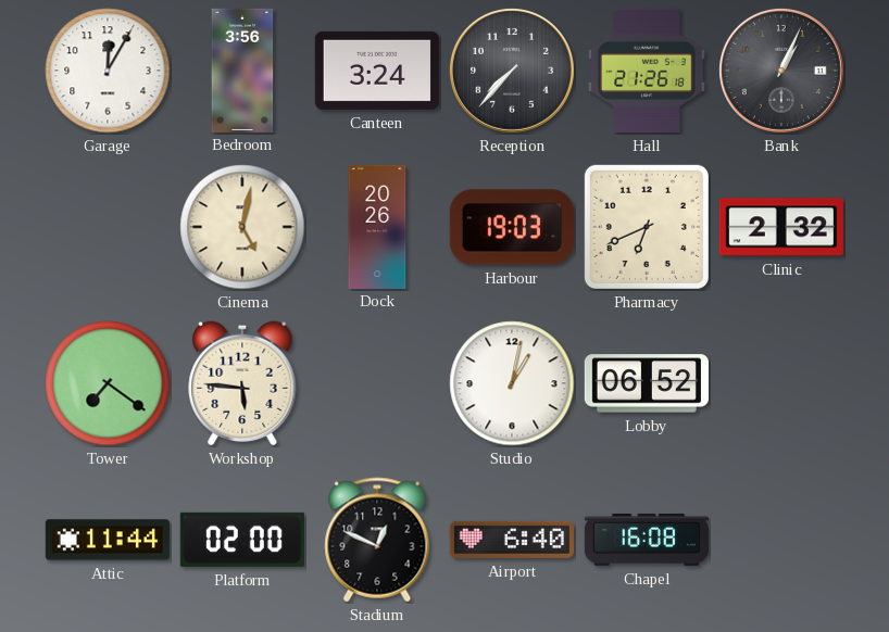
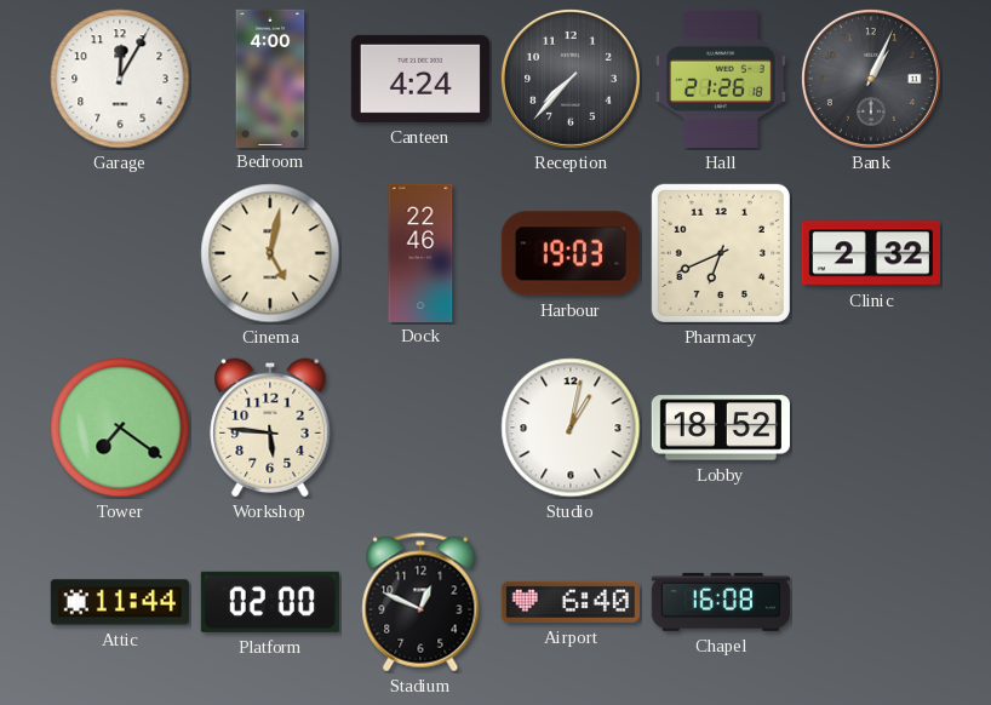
Bedroom: 3:56 -> 4:00 (270, 78)
Canteen: 3:24 -> 4:24 (420, 79)
Dock: 20:26 -> 22:46 (420, 252)
Lobby: 06:52 -> 18:52 (721, 428)
